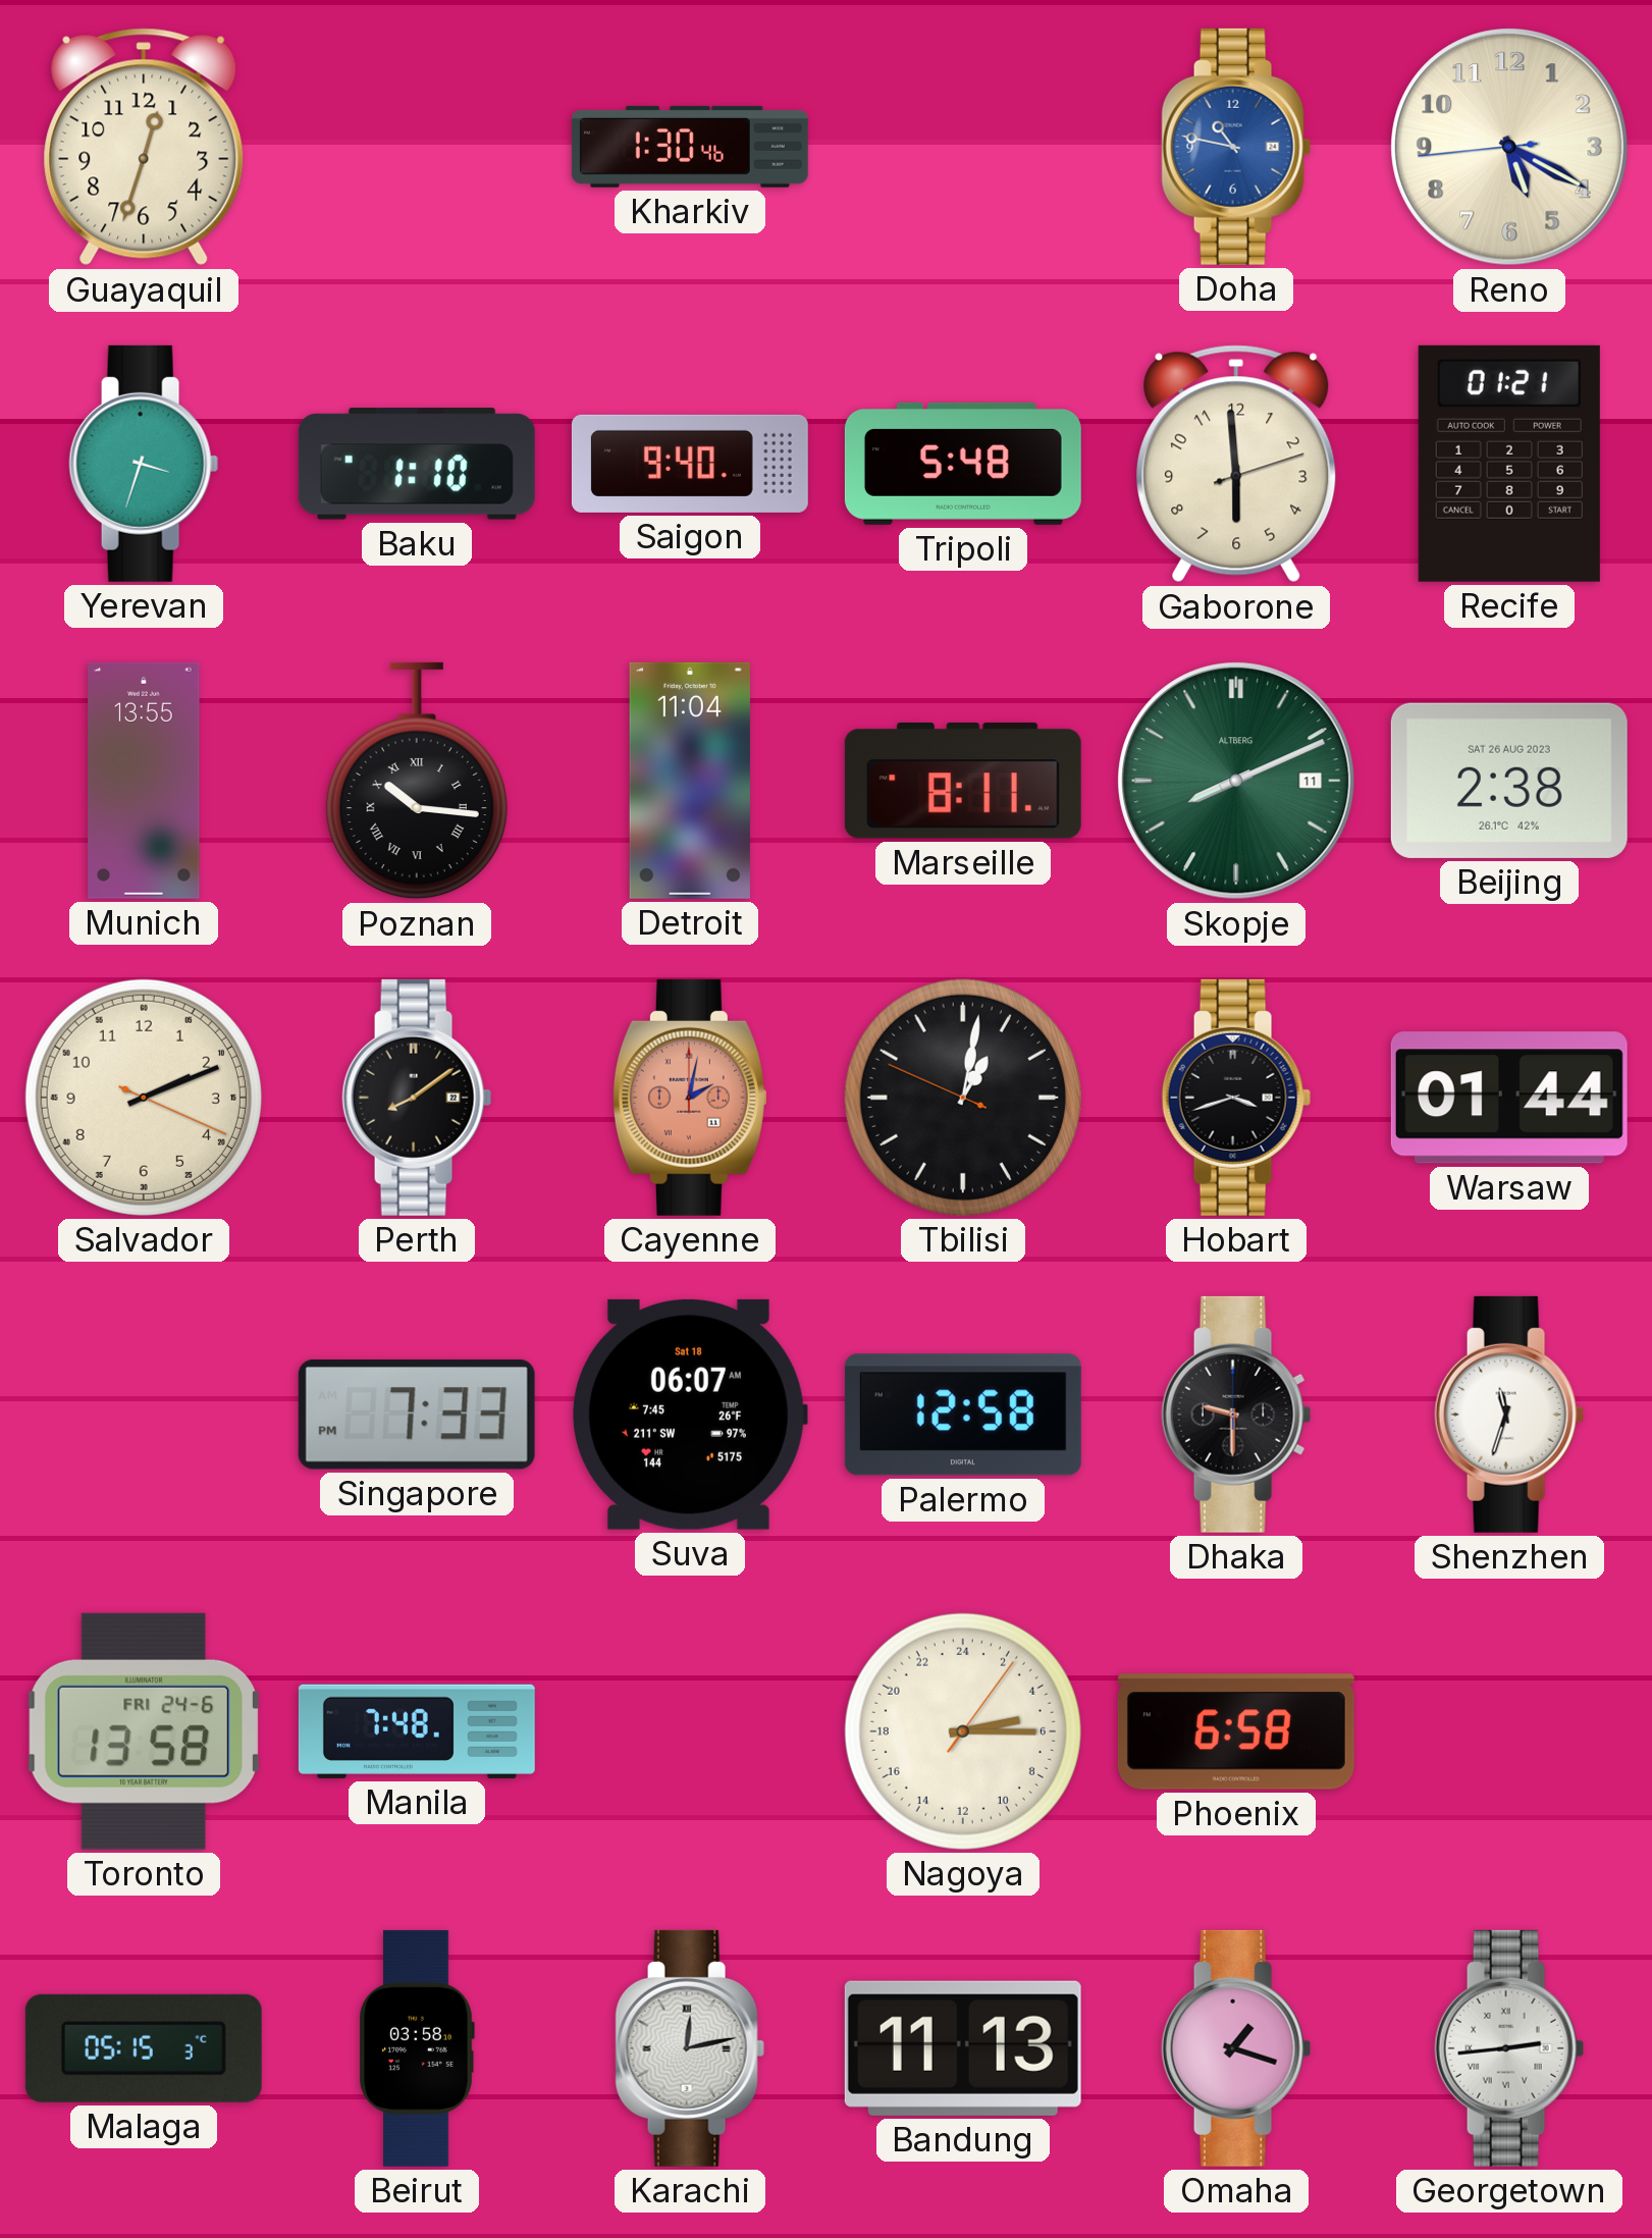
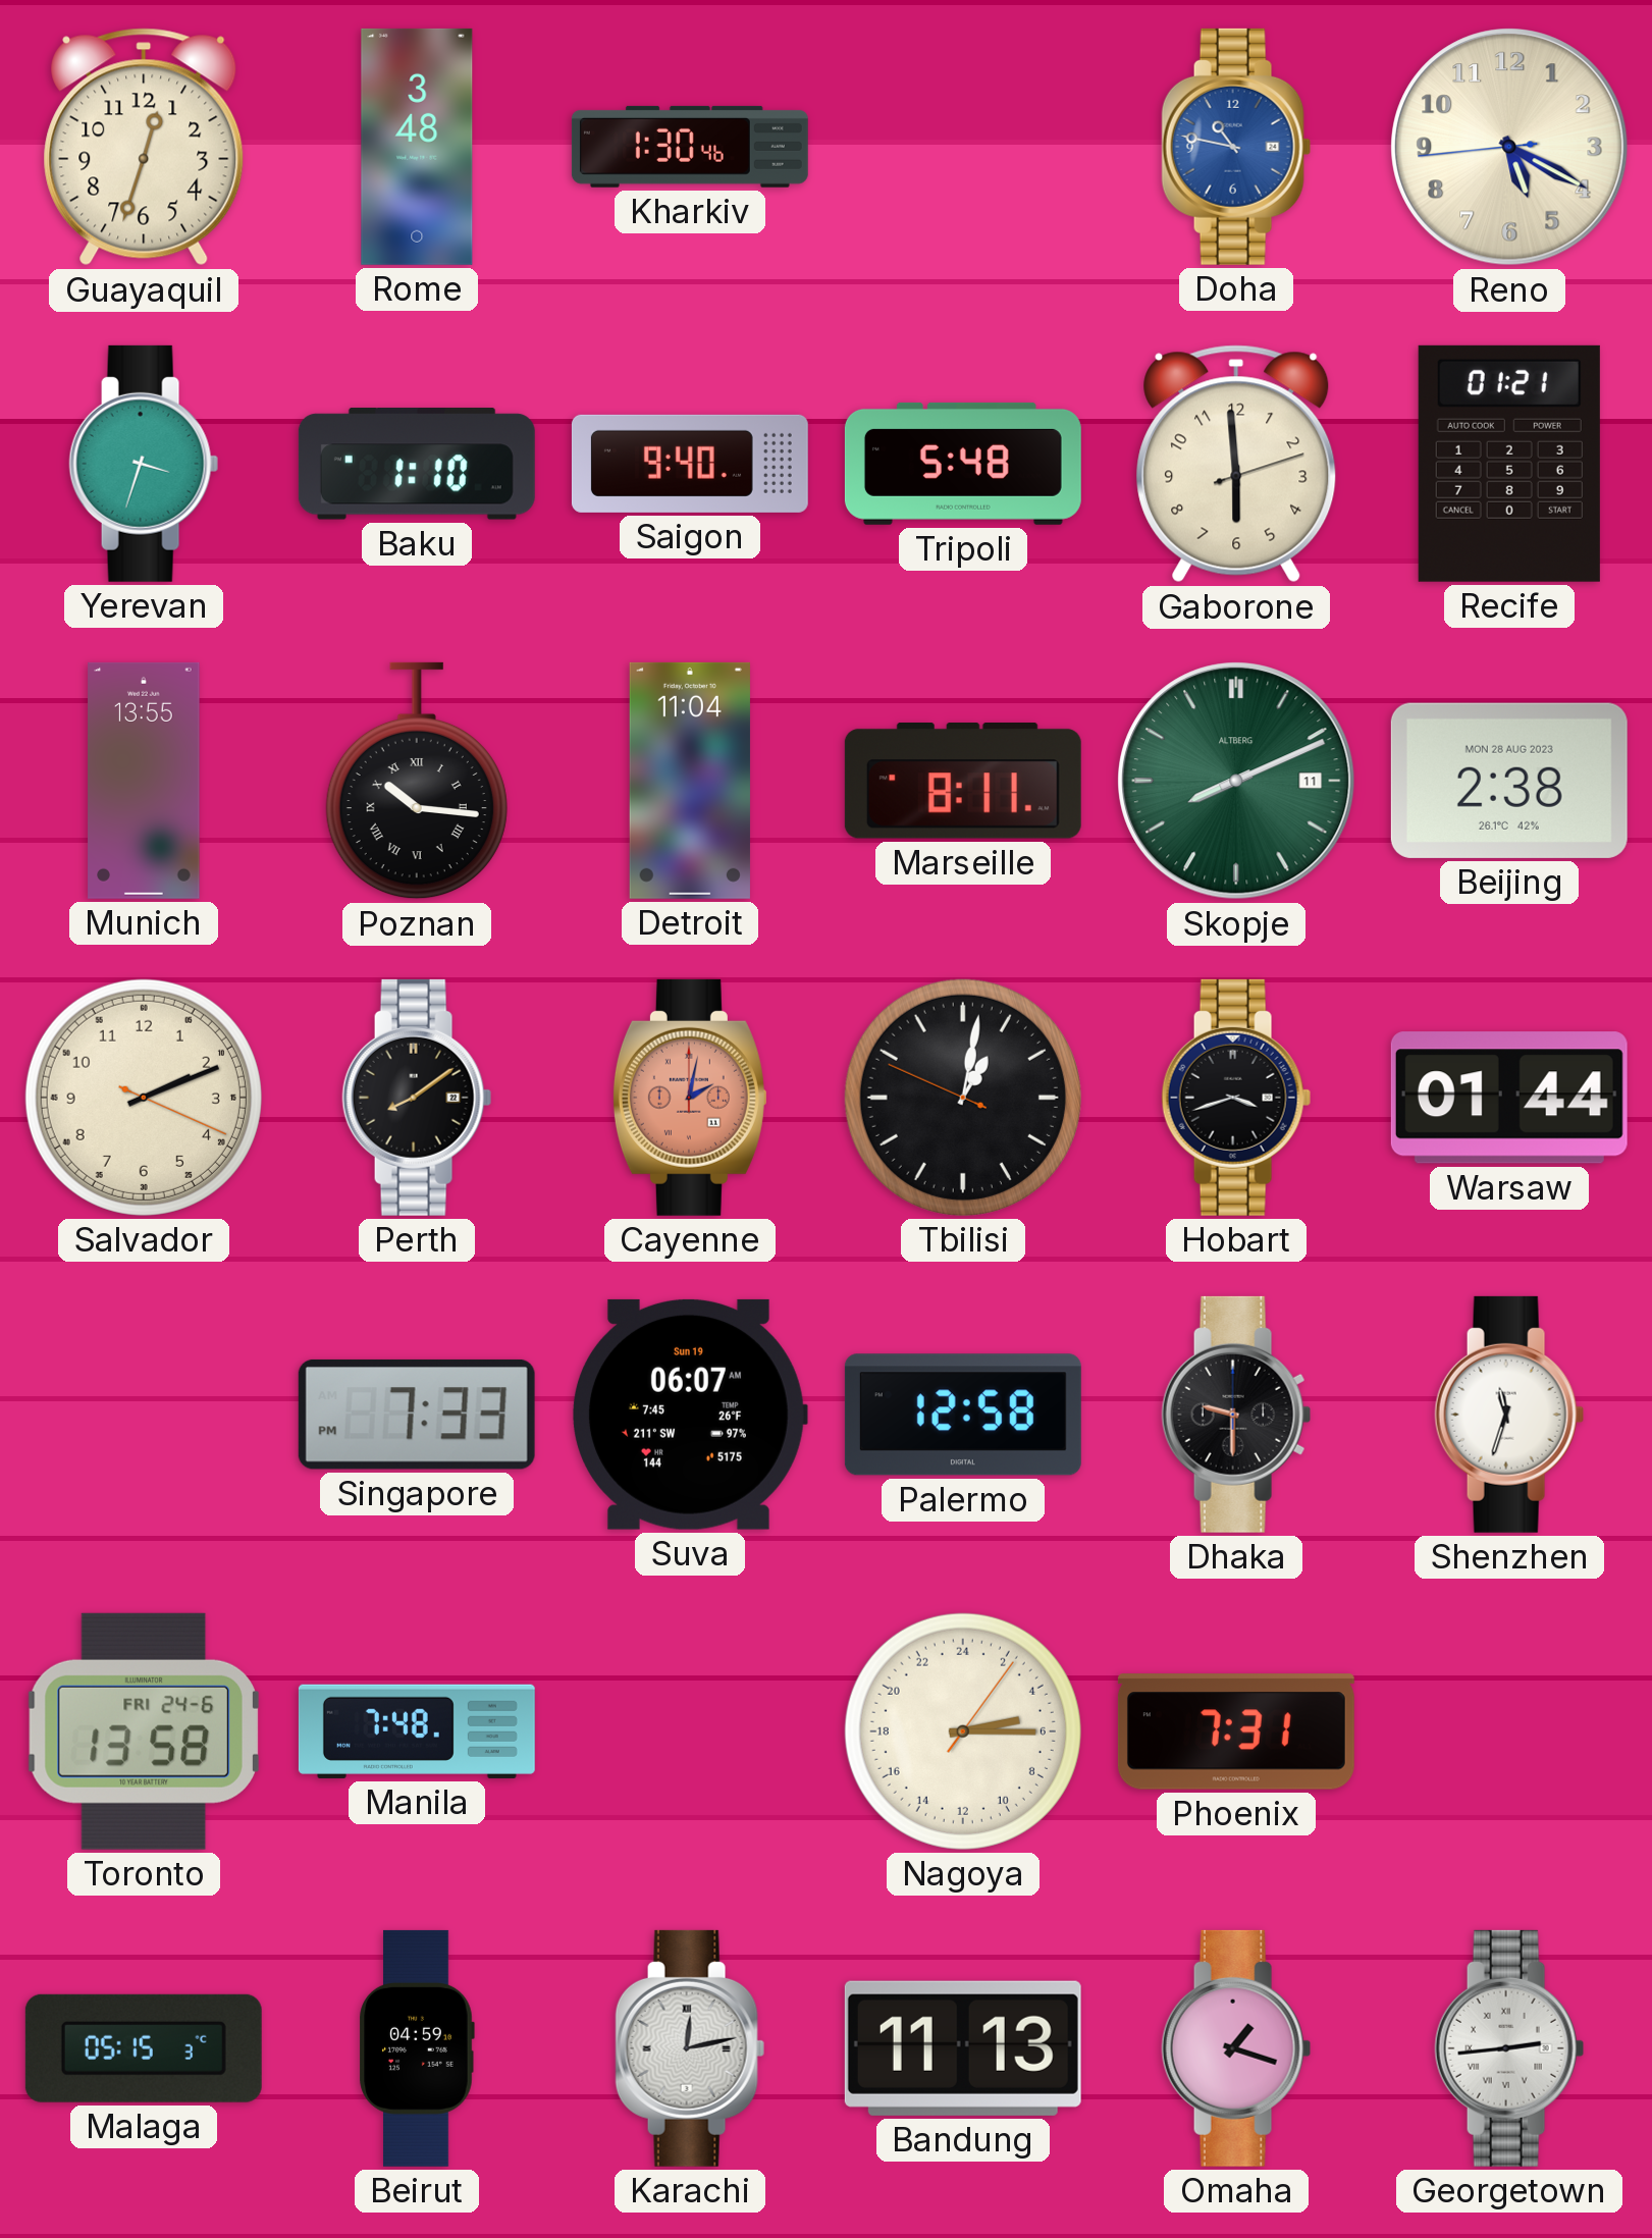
Rome: none -> 3:48 (417, 147)
Beijing date: SAT 26 AUG 2023 -> MON 28 AUG 2023 (1509, 781)
Suva date: Sat 18 -> Sun 19 (689, 1415)
Phoenix: 6:58 -> 7:31 (1236, 1731)
Beirut: 03:58 -> 04:59 (417, 2048)
